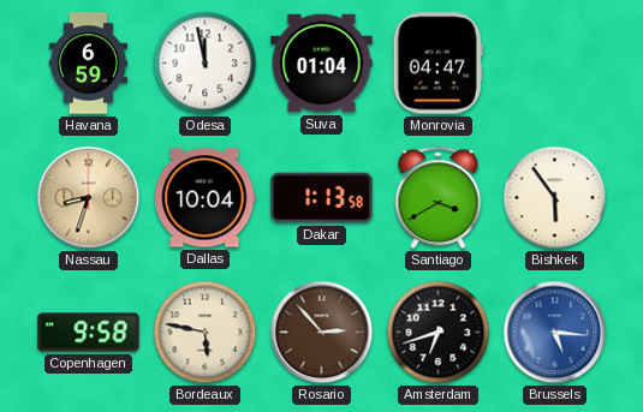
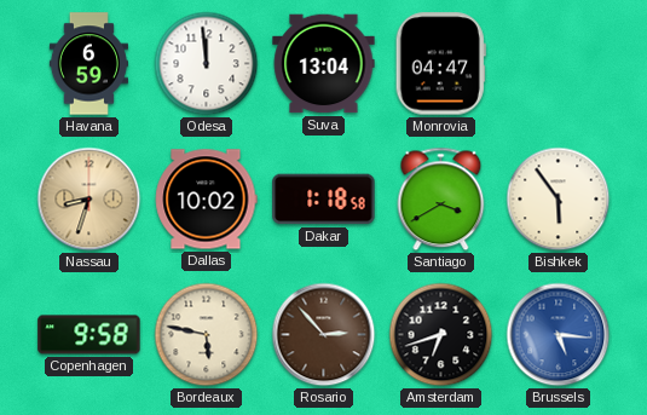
Odesa: 11:58 -> 11:59 (207, 64)
Suva: 01:04 -> 13:04 (324, 64)
Dallas: 10:04 -> 10:02 (207, 200)
Dakar: 1:13 -> 1:18 (324, 200)
